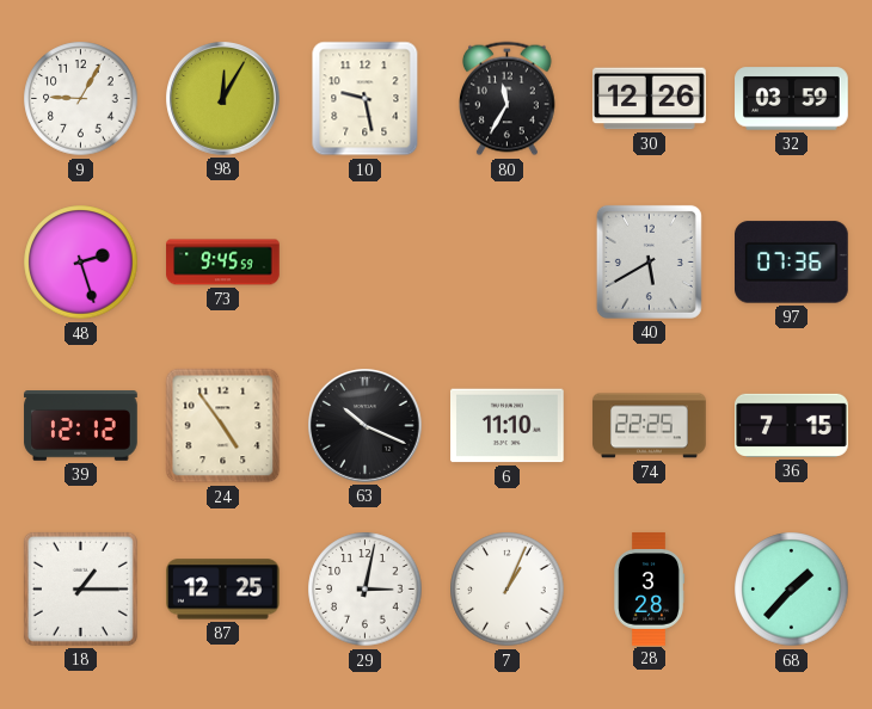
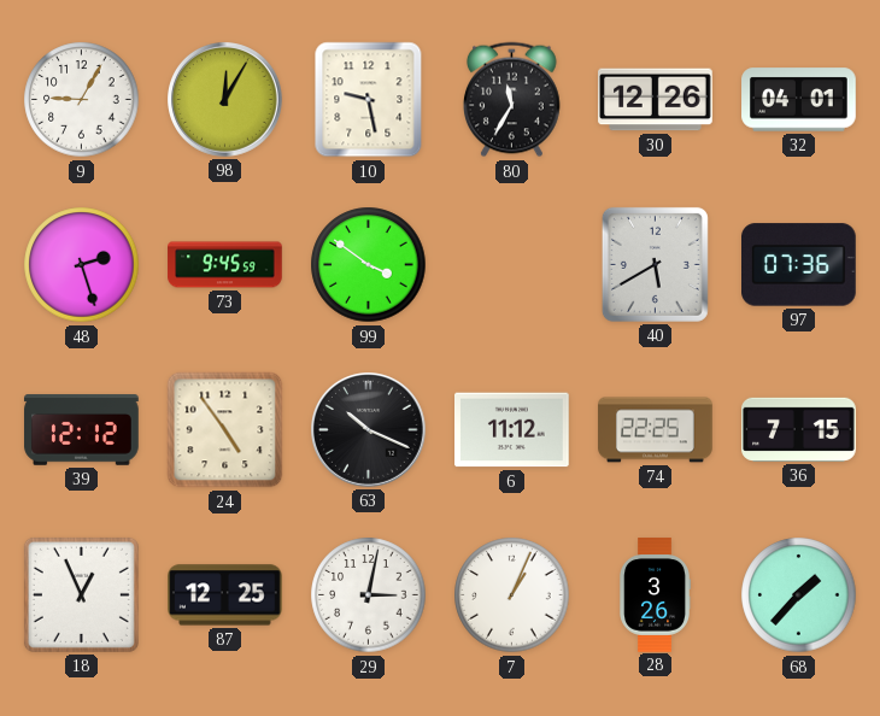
32: 03:59 -> 04:01 (799, 100)
99: none -> 3:51 (369, 265)
6: 11:10 -> 11:12 (512, 430)
18: 1:15 -> 12:56 (81, 594)
28: 3:28 -> 3:26 (655, 595)
